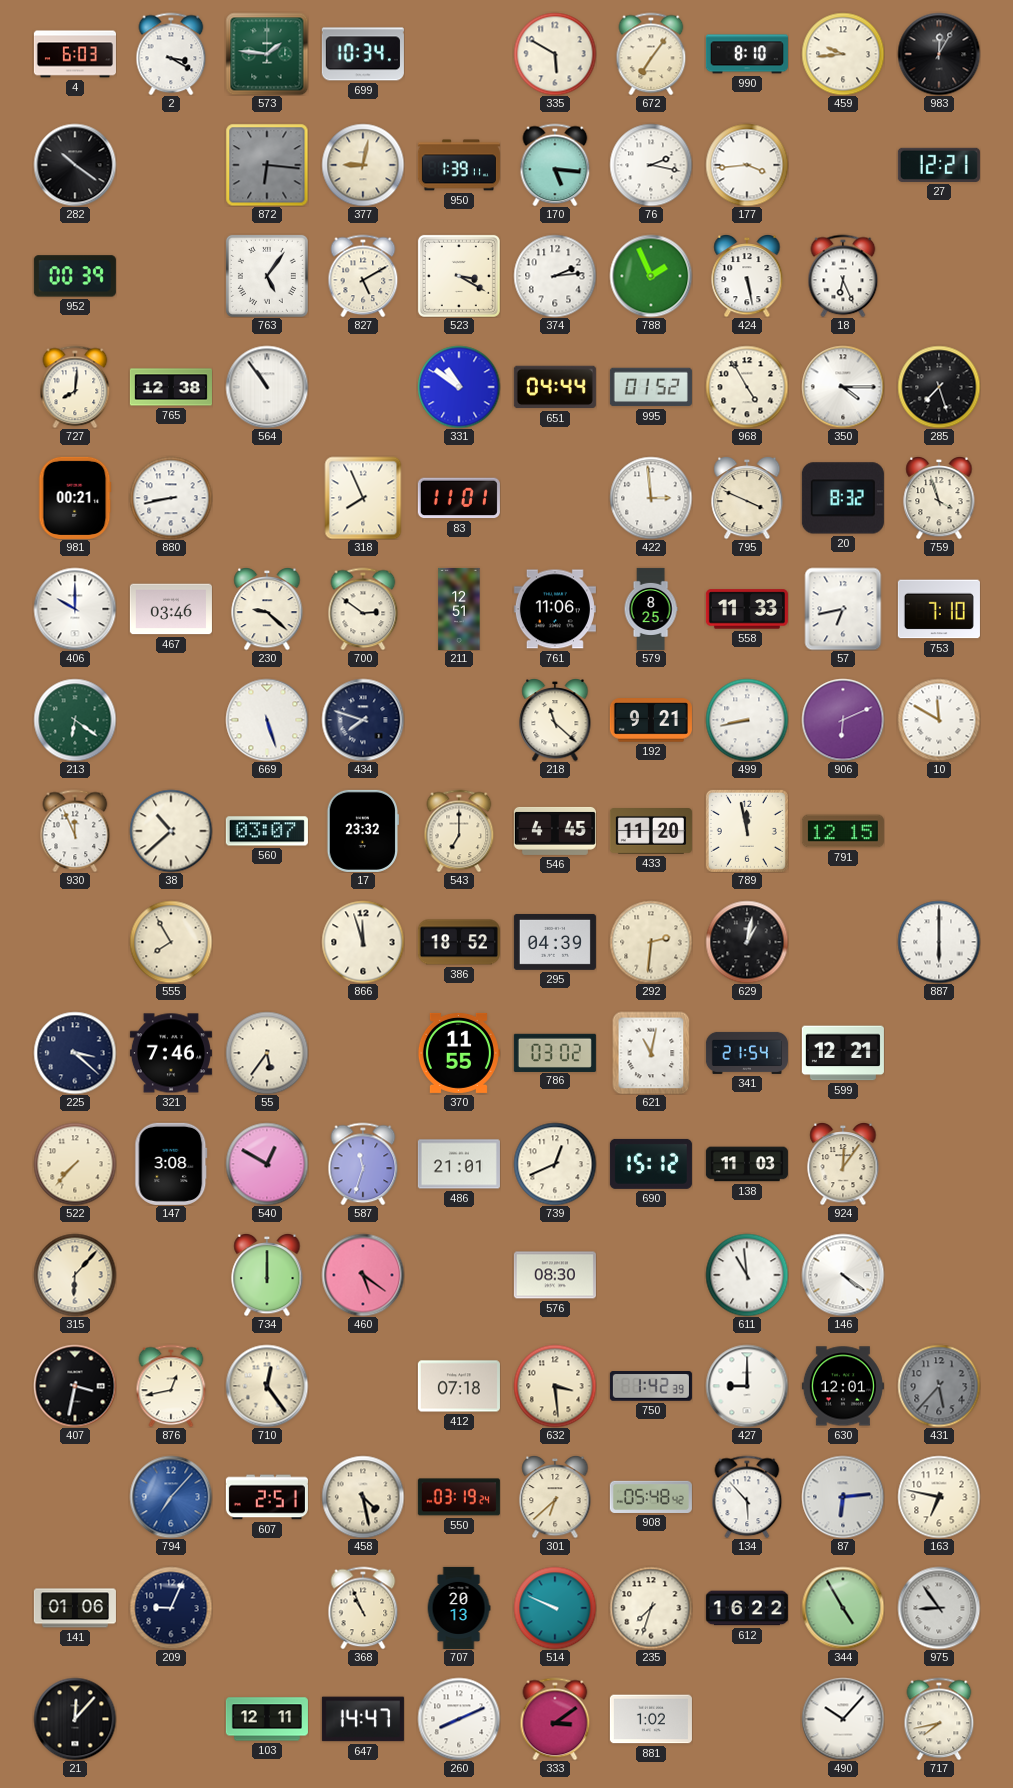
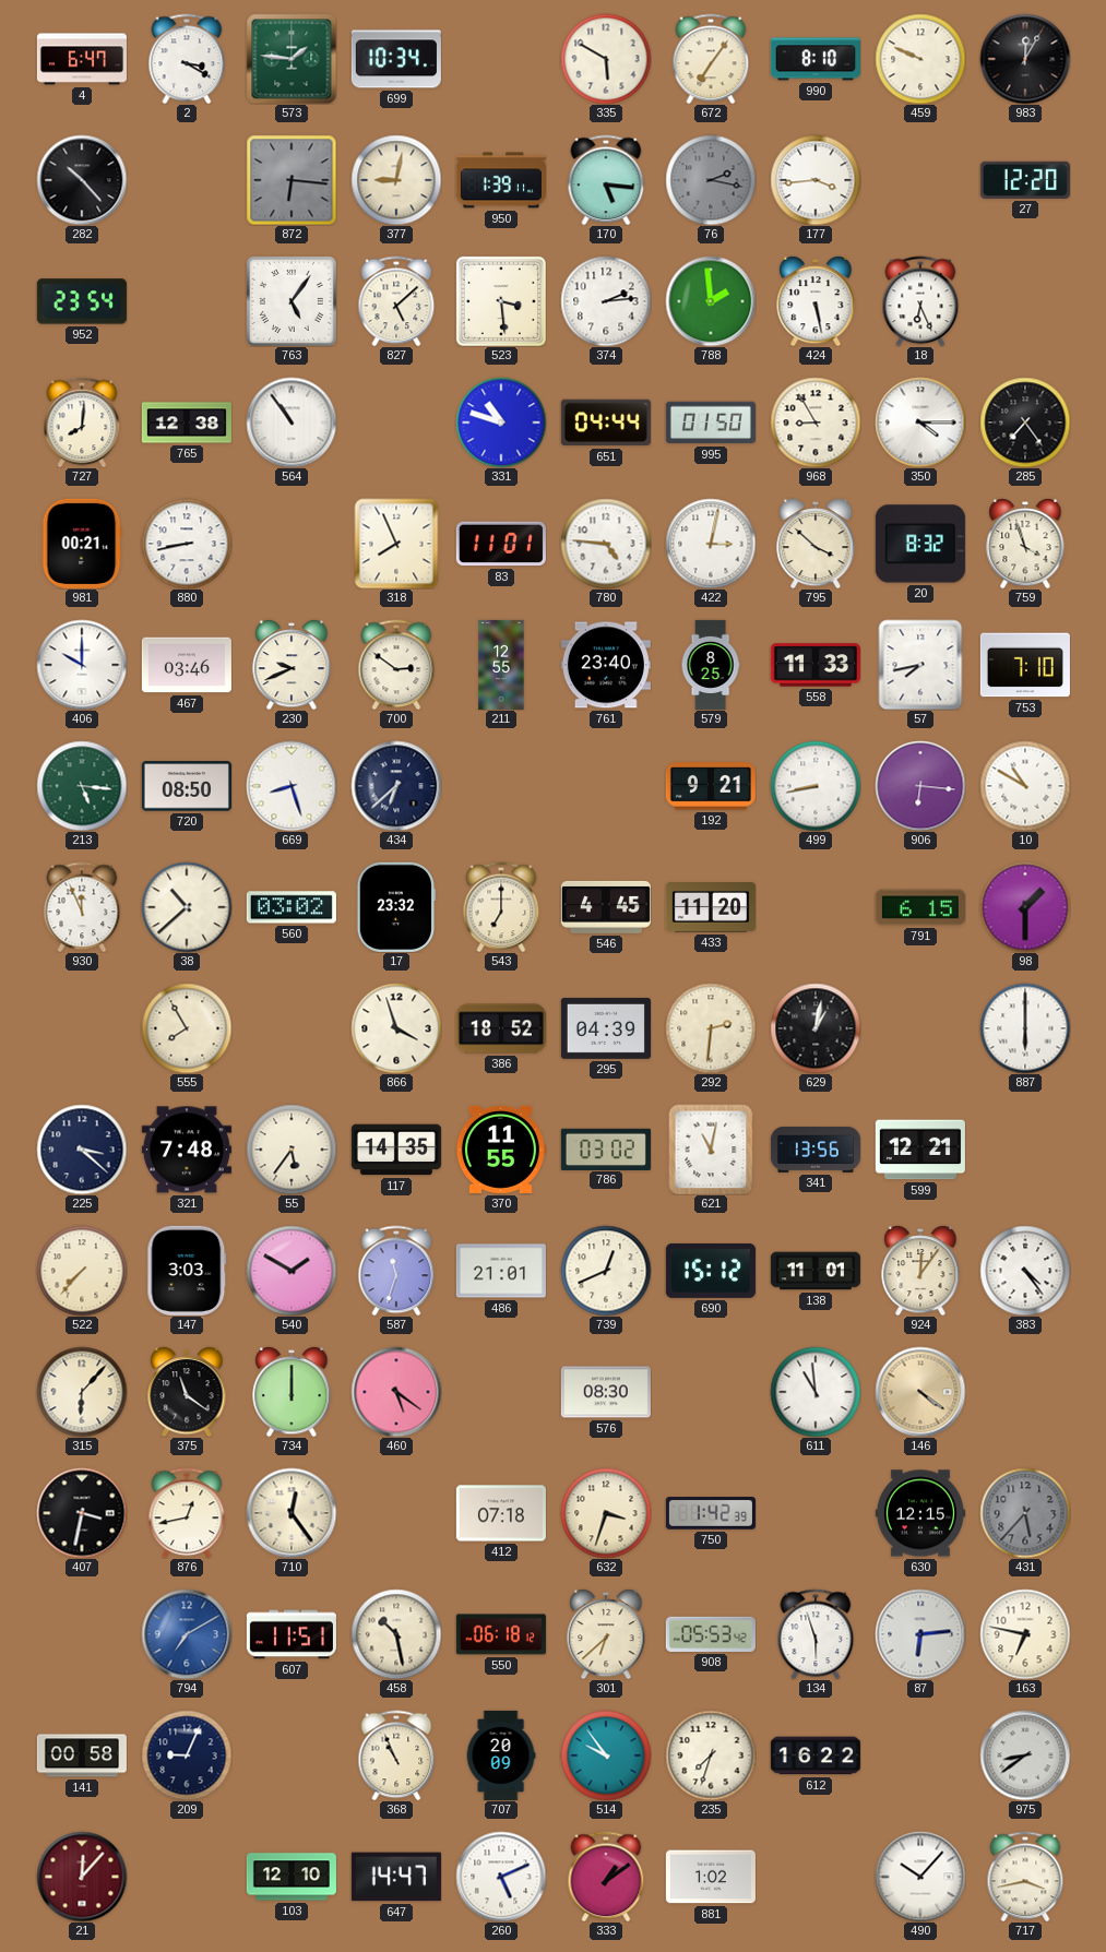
4: 6:03 -> 6:47 (82, 59)
459: 9:44 -> 9:49 (920, 59)
282: 10:21 -> 10:23 (82, 180)
76 dial: white -> grey (711, 180)
27: 12:21 -> 12:20 (1025, 180)
952: 00:39 -> 23:54 (82, 301)
827: 5:10 -> 5:08 (396, 301)
523: 3:20 -> 3:29 (501, 301)
788: 1:56 -> 1:59 (711, 301)
331: 10:51 -> 10:48 (501, 422)
995: 01:52 -> 01:50 (711, 422)
968: 4:55 -> 8:55 (816, 422)
285: 7:27 -> 7:24 (1025, 422)
780: none -> 4:46 (606, 544)
422: 2:59 -> 3:02 (711, 544)
795: 3:49 -> 3:52 (816, 544)
230: 9:22 -> 9:41 (292, 665)
211: 12:51 -> 12:55 (501, 665)
761: 11:06 -> 23:40 (606, 665)
57: 6:43 -> 7:43 (920, 665)
213: 6:21 -> 5:16 (82, 786)
720: none -> 08:50 (187, 786)
669: 5:27 -> 8:27 (292, 786)
434: 7:48 -> 6:38 (396, 786)
218: 11:22 -> none (555, 720)
906: 6:11 -> 6:16 (920, 786)
10: 11:50 -> 10:50 (1025, 786)
560: 03:07 -> 03:02 (292, 907)
789: 11:58 -> none (747, 831)
791: 12:15 -> 6:15 (920, 907)
98: none -> 1:30 (1025, 907)
866: 11:57 -> 3:57 (396, 1028)
321: 7:46 -> 7:48 (187, 1150)
117: none -> 14:35 (396, 1150)
341: 21:54 -> 13:56 (816, 1150)
147: 3:08 -> 3:03 (187, 1271)
540: 12:50 -> 1:50 (292, 1271)
138: 11:03 -> 11:01 (816, 1271)
383: none -> 4:24 (1025, 1271)
375: none -> 11:21 (187, 1392)
146 dial: white -> champagne (920, 1392)
632: 3:29 -> 3:33 (606, 1513)
427: 9:00 -> none (747, 1386)
630: 12:01 -> 12:15 (920, 1513)
794: 7:07 -> 7:10 (187, 1634)
607: 2:51 -> 11:51 (292, 1634)
458: 4:28 -> 10:28 (396, 1634)
550: 03:19 -> 06:18 (501, 1634)
908: 05:48 -> 05:53 (711, 1634)
134: 5:53 -> 5:57 (816, 1634)
141: 01:06 -> 00:58 (82, 1755)
707: 20:13 -> 20:09 (501, 1755)
514: 9:49 -> 9:54 (606, 1755)
344: 4:55 -> none (843, 1608)
975: 8:54 -> 8:39 (1025, 1755)
21 dial: black -> burgundy (82, 1877)
103: 12:11 -> 12:10 (292, 1877)
260: 8:11 -> 5:11 (501, 1877)
333: 3:09 -> 1:09 (606, 1877)
717: 7:43 -> 3:43 (1025, 1877)
